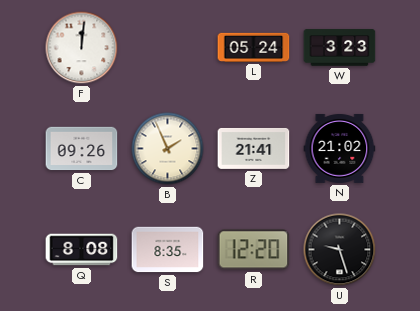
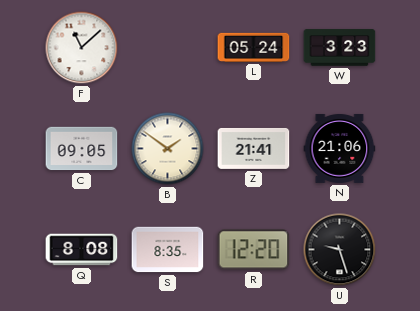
F: 12:01 -> 11:08 (82, 48)
C: 09:26 -> 09:05 (82, 149)
B: 1:56 -> 1:51 (168, 149)
N: 21:02 -> 21:06 (340, 148)
